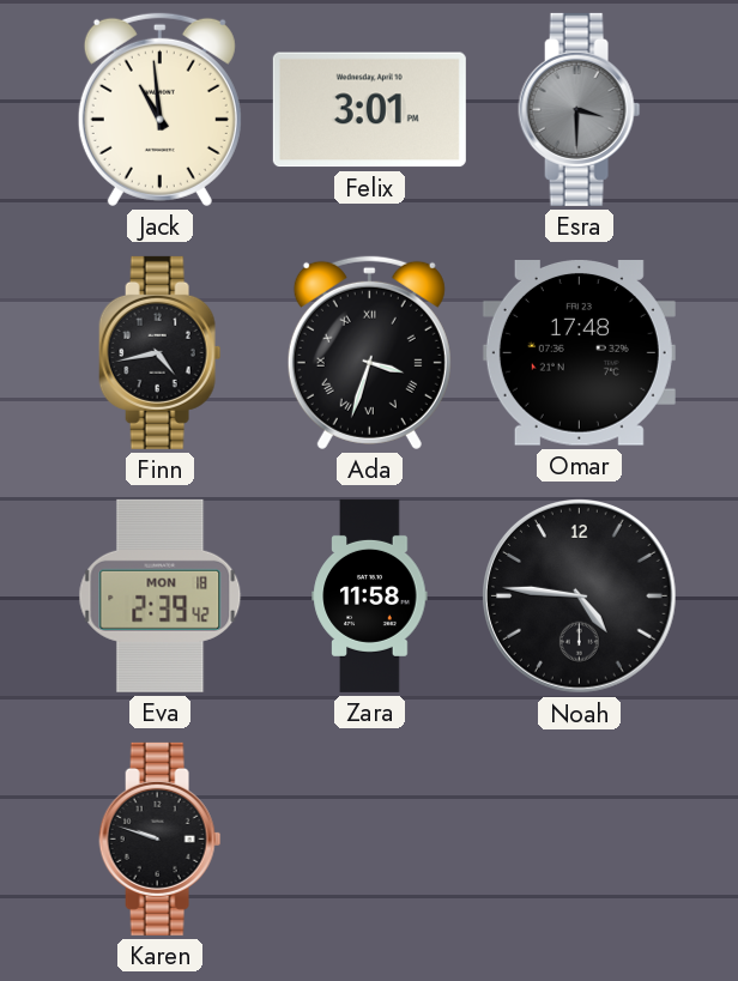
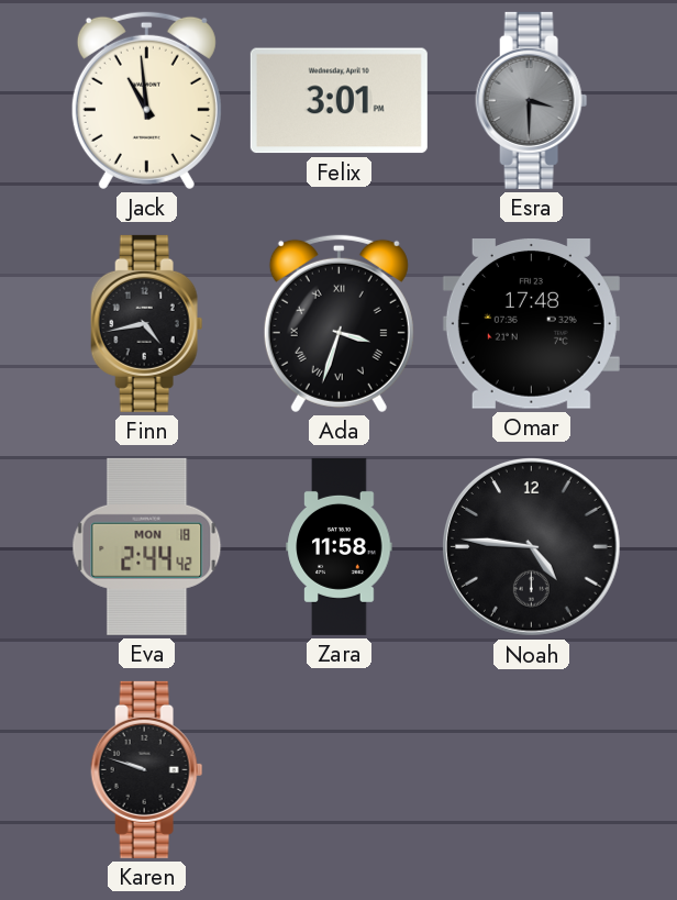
Eva: 2:39 -> 2:44 (147, 546)
